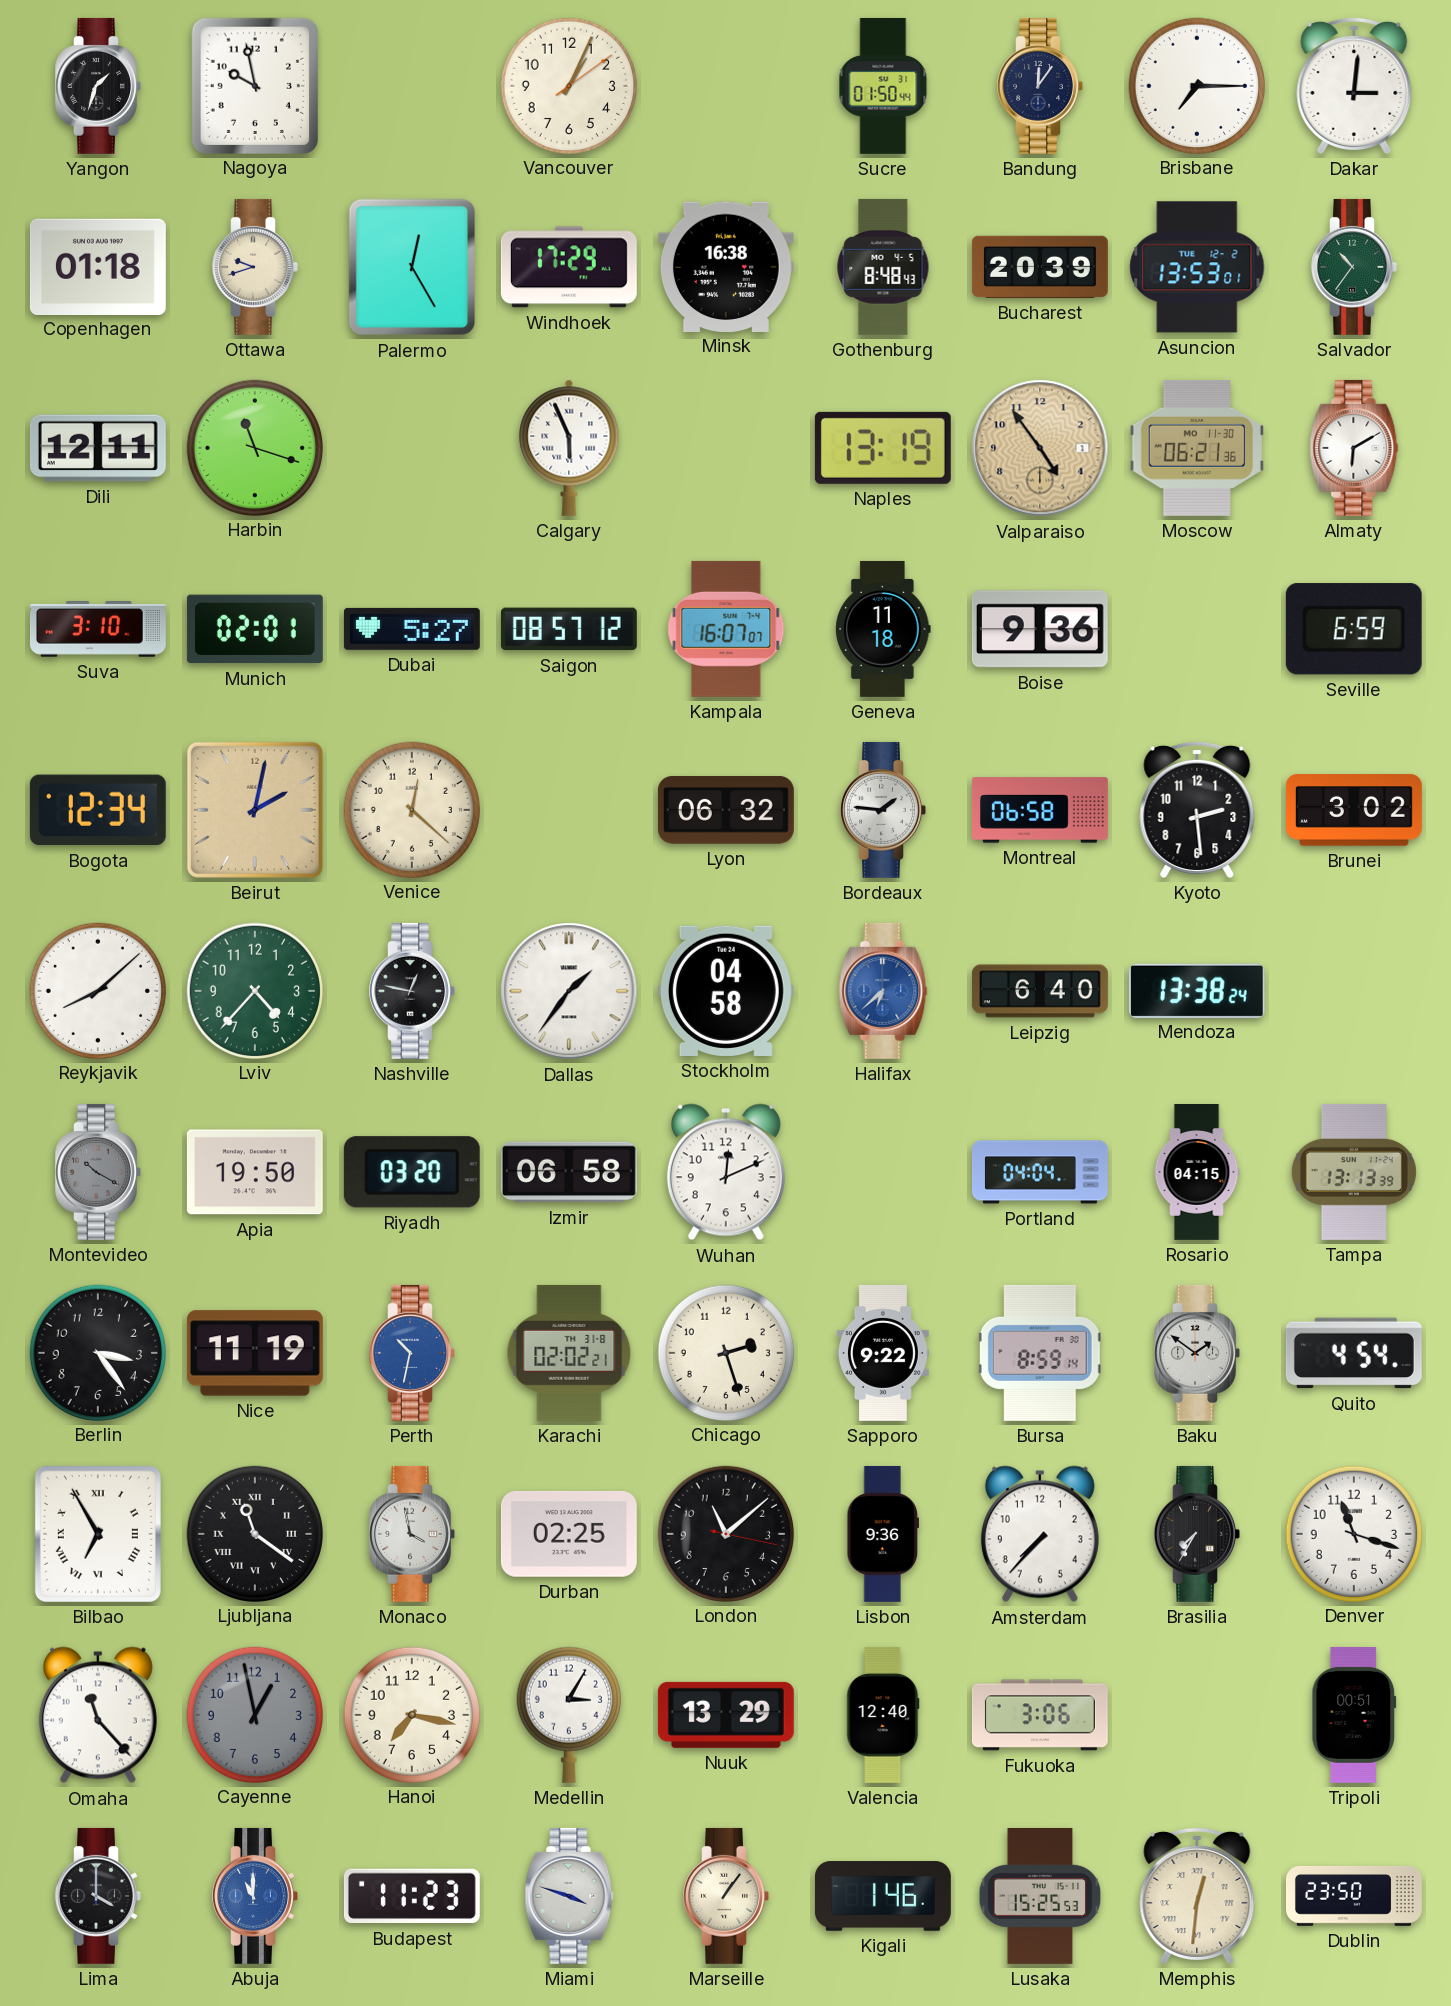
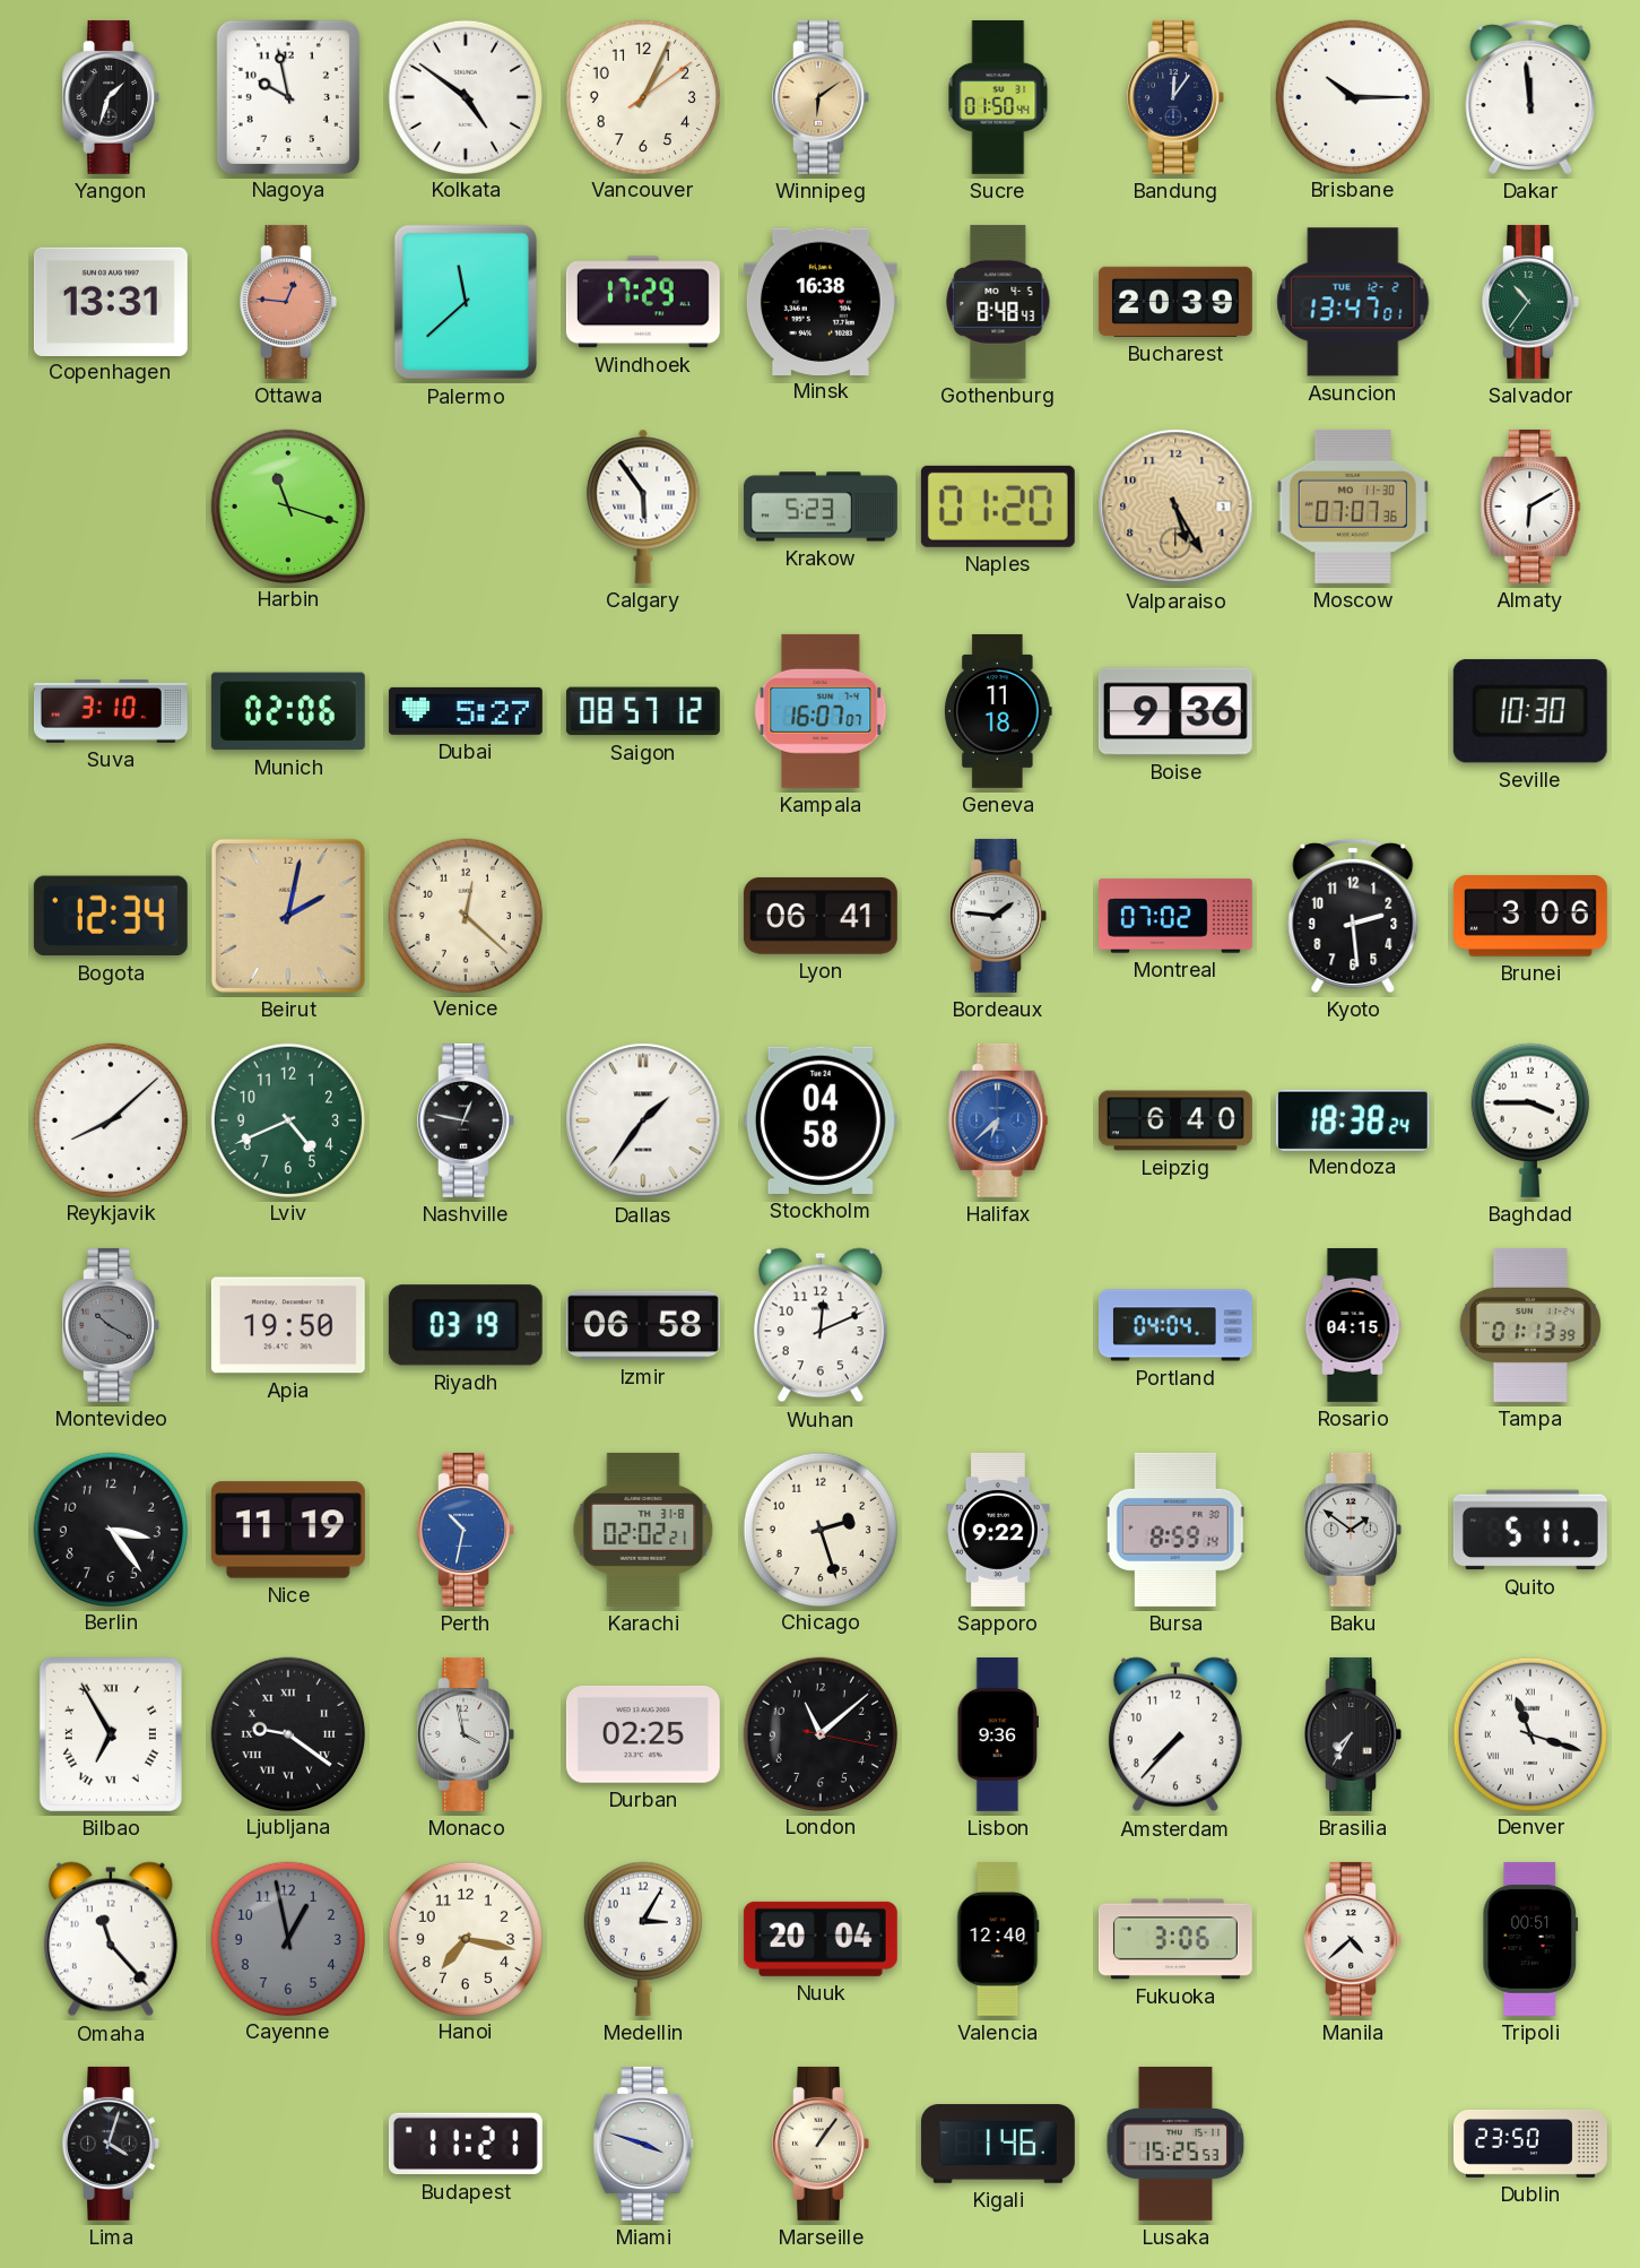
Kolkata: none -> 4:51 (465, 96)
Winnipeg: none -> 6:09 (821, 97)
Brisbane: 7:15 -> 10:15 (1352, 96)
Dakar: 3:01 -> 11:59 (1530, 96)
Copenhagen: 01:18 -> 13:31 (111, 301)
Ottawa: 9:42 -> 12:46 (288, 302)
Ottawa dial: cream -> salmon (288, 302)
Palermo: 12:25 -> 11:38 (465, 302)
Asuncion: 13:53 -> 13:47 (1353, 302)
Dili: 12:11 -> none (98, 448)
Calgary: 5:56 -> 5:54 (643, 507)
Krakow: none -> 5:23 (821, 507)
Naples: 13:19 -> 01:20 (998, 507)
Valparaiso: 4:54 -> 5:25 (1175, 507)
Moscow: 06:21 -> 07:07 (1353, 507)
Munich: 02:01 -> 02:06 (288, 711)
Seville: 6:59 -> 10:30 (1530, 711)
Lyon: 06:32 -> 06:41 (821, 916)
Montreal: 06:58 -> 07:02 (1175, 916)
Brunei: 3:02 -> 3:06 (1530, 916)
Lviv: 4:37 -> 4:41 (287, 1119)
Mendoza: 13:38 -> 18:38 (1353, 1119)
Baghdad: none -> 3:45 (1530, 1120)
Riyadh: 03:20 -> 03:19 (466, 1325)
Tampa: 13:13 -> 01:13 (1530, 1325)
Quito: 4:54 -> 5:11 (1530, 1530)
Ljubljana: 11:21 -> 9:21 (287, 1733)
Denver numerals: Arabic -> Roman (1529, 1733)
Nuuk: 13:29 -> 20:04 (821, 1939)
Manila: none -> 4:38 (1353, 1939)
Lima: 4:00 -> 4:03 (111, 2144)
Abuja: 11:00 -> none (255, 1896)
Budapest: 11:23 -> 11:21 (466, 2144)
Memphis: 12:31 -> none (1197, 1895)
